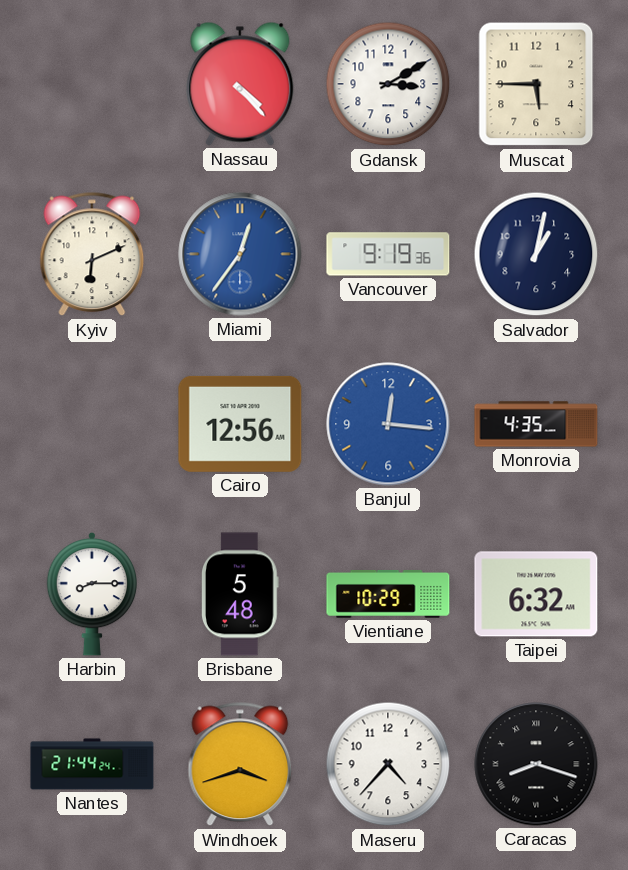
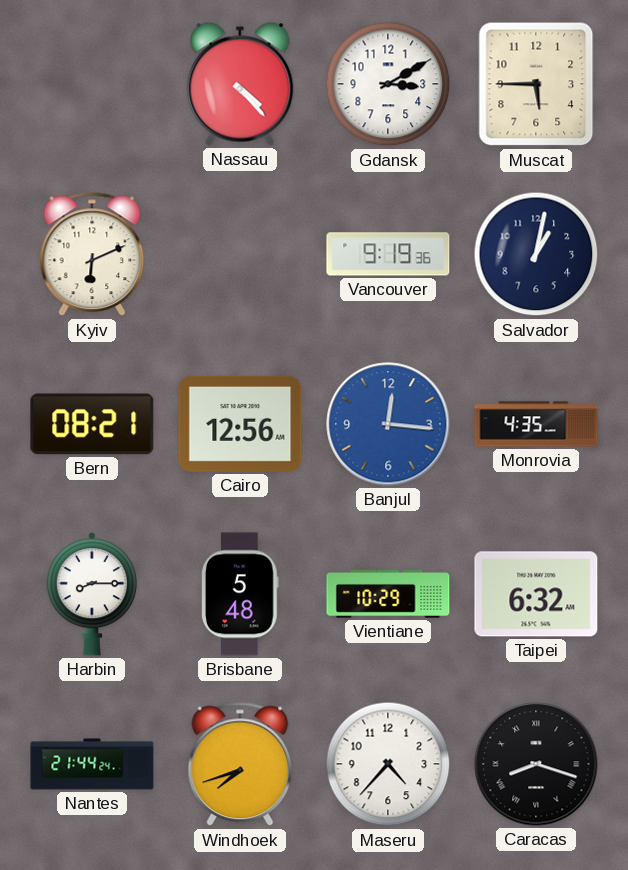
Miami: 12:36 -> none (240, 254)
Bern: none -> 08:21 (92, 424)
Windhoek: 3:42 -> 7:42 (240, 764)
